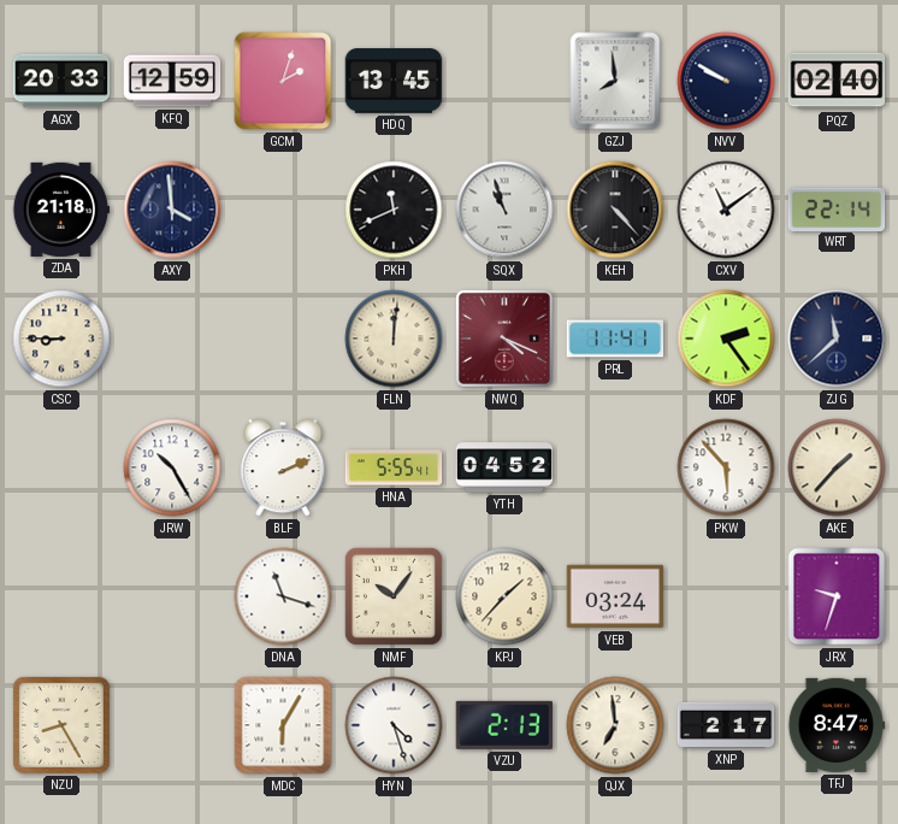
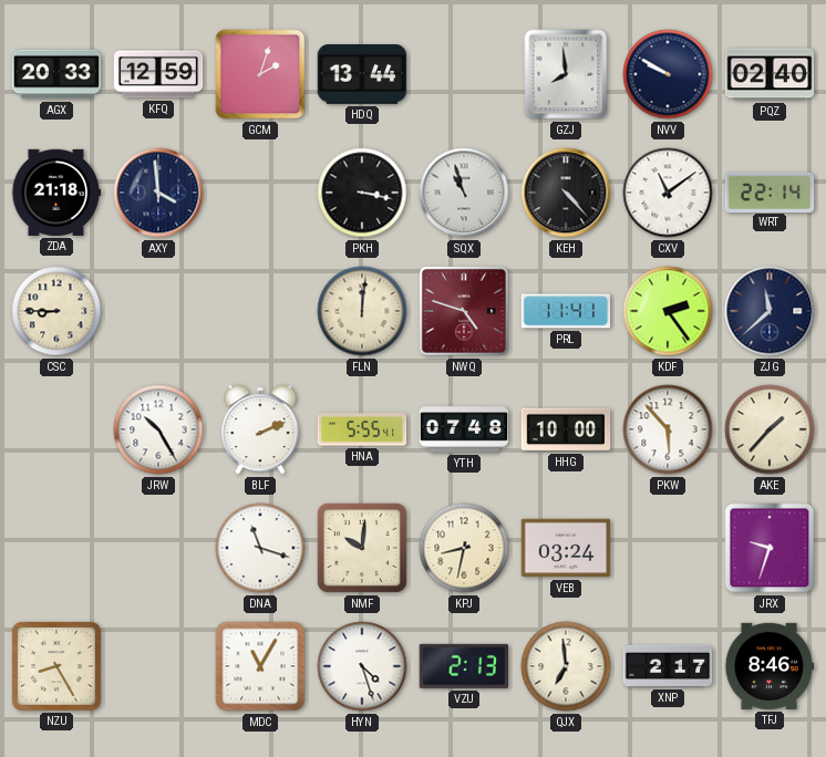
HDQ: 13:45 -> 13:44 (362, 74)
PKH: 11:41 -> 3:17 (362, 193)
NWQ: 4:19 -> 4:48 (464, 311)
YTH: 04:52 -> 07:48 (464, 429)
HHG: none -> 10:00 (566, 429)
NMF: 10:06 -> 10:01 (362, 548)
KPJ: 1:37 -> 8:32 (464, 548)
MDC: 6:05 -> 11:05 (260, 666)
TFJ: 8:47 -> 8:46 (770, 666)
